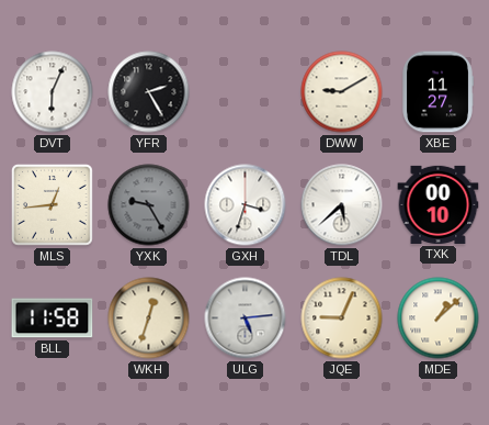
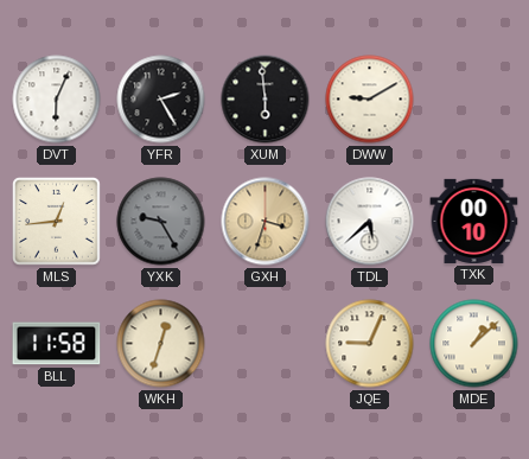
XUM: none -> 5:59 (266, 100)
XBE: 11:27 -> none (437, 92)
GXH dial: white -> champagne (266, 222)
ULG: 5:14 -> none (246, 318)
